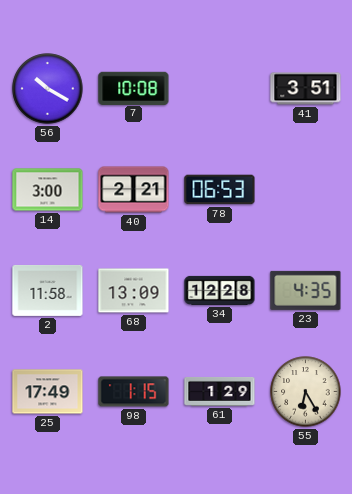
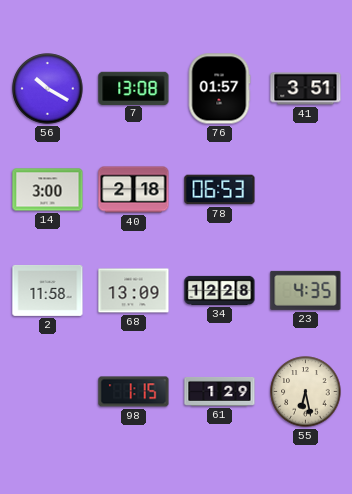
7: 10:08 -> 13:08 (134, 88)
76: none -> 01:57 (219, 89)
40: 2:21 -> 2:18 (134, 190)
25: 17:49 -> none (48, 392)
55: 6:25 -> 6:28 (306, 392)
